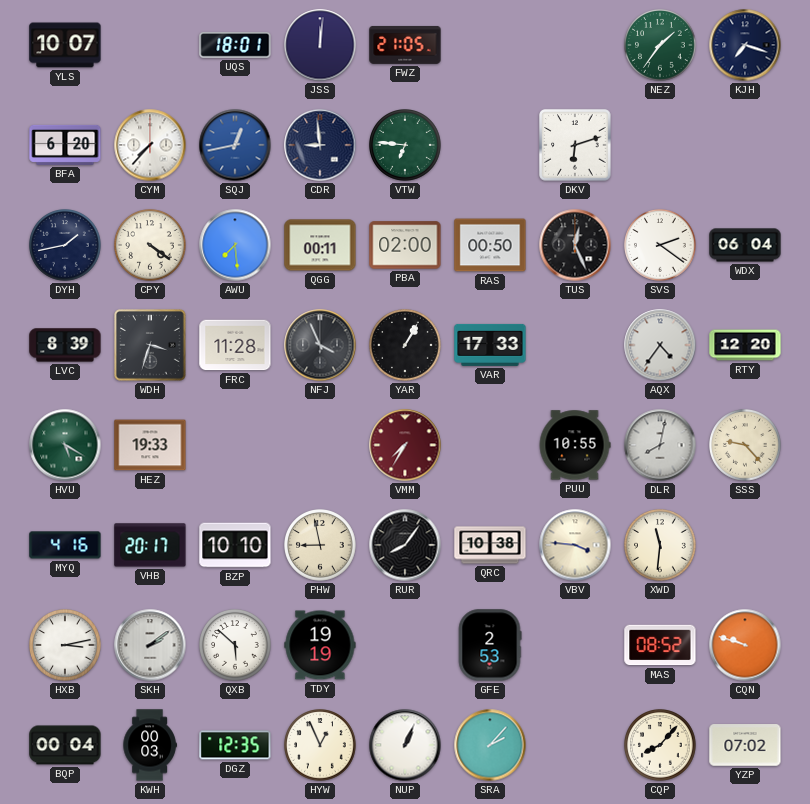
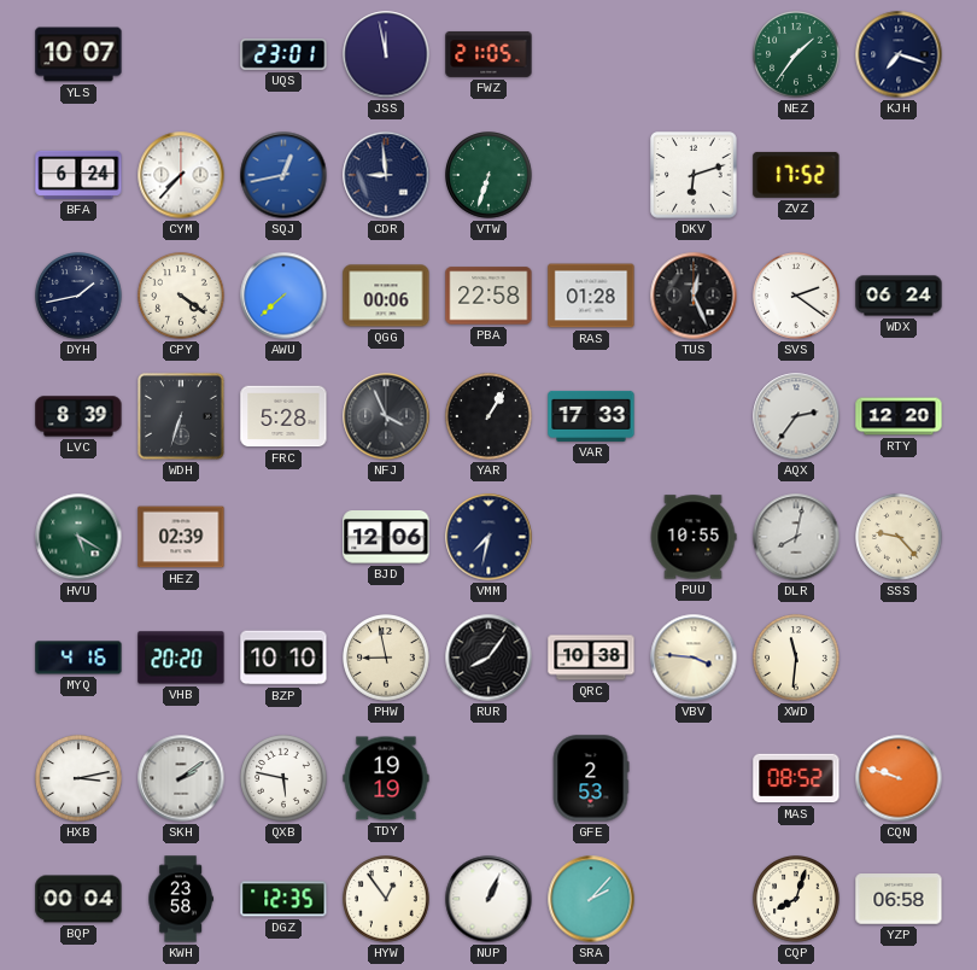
UQS: 18:01 -> 23:01 (283, 54)
JSS: 12:01 -> 11:58 (386, 54)
BFA: 6:20 -> 6:24 (78, 175)
VTW: 6:46 -> 6:33 (490, 176)
ZVZ: none -> 17:52 (796, 175)
AWU: 7:29 -> 7:38 (283, 296)
QGG: 00:11 -> 00:06 (386, 296)
PBA: 02:00 -> 22:58 (488, 296)
RAS: 00:50 -> 01:28 (591, 296)
WDX: 06:04 -> 06:24 (899, 296)
WDH: 3:33 -> 6:33 (182, 417)
FRC: 11:28 -> 5:28 (283, 416)
AQX: 4:36 -> 2:36 (796, 416)
HEZ: 19:33 -> 02:39 (181, 537)
BJD: none -> 12:06 (386, 537)
VMM: 7:35 -> 7:32 (488, 537)
VMM dial: burgundy -> navy (488, 537)
VHB: 20:17 -> 20:20 (181, 658)
QXB: 5:52 -> 5:47 (285, 779)
KWH: 00:03 -> 23:58 (181, 899)
HYW: 12:56 -> 12:54 (387, 900)
CQP: 8:07 -> 8:03 (797, 900)
YZP: 07:02 -> 06:58 (899, 899)
